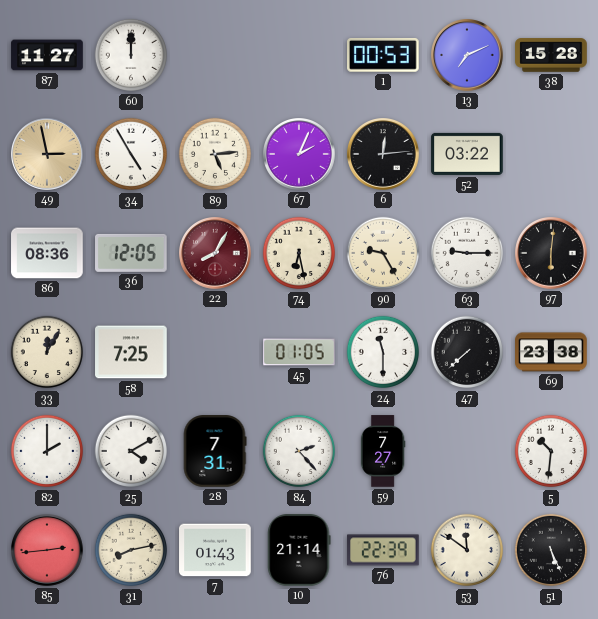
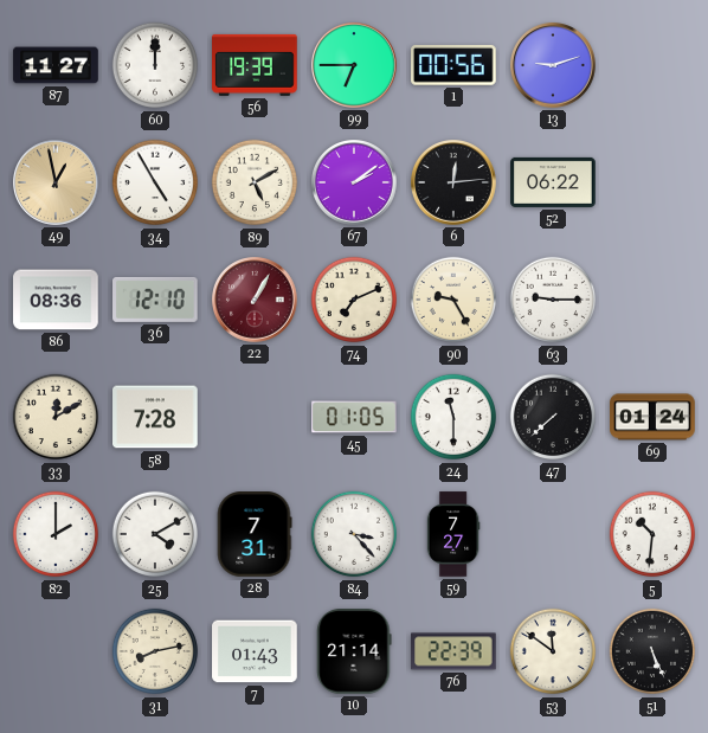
56: none -> 19:39 (255, 65)
99: none -> 6:45 (355, 66)
1: 00:53 -> 00:56 (455, 65)
13: 7:11 -> 9:12 (554, 66)
38: 15:28 -> none (551, 55)
49: 2:58 -> 12:58 (57, 184)
89: 5:14 -> 5:10 (255, 182)
67: 2:04 -> 2:09 (355, 184)
52: 03:22 -> 06:22 (553, 182)
36: 12:05 -> 12:10 (155, 300)
22: 8:05 -> 1:05 (256, 301)
74: 6:28 -> 7:11 (354, 300)
97: 6:01 -> none (552, 254)
33: 12:05 -> 12:10 (56, 417)
58: 7:25 -> 7:28 (155, 417)
69: 23:38 -> 01:24 (652, 417)
84: 2:23 -> 3:23 (354, 534)
85: 2:44 -> none (48, 551)
